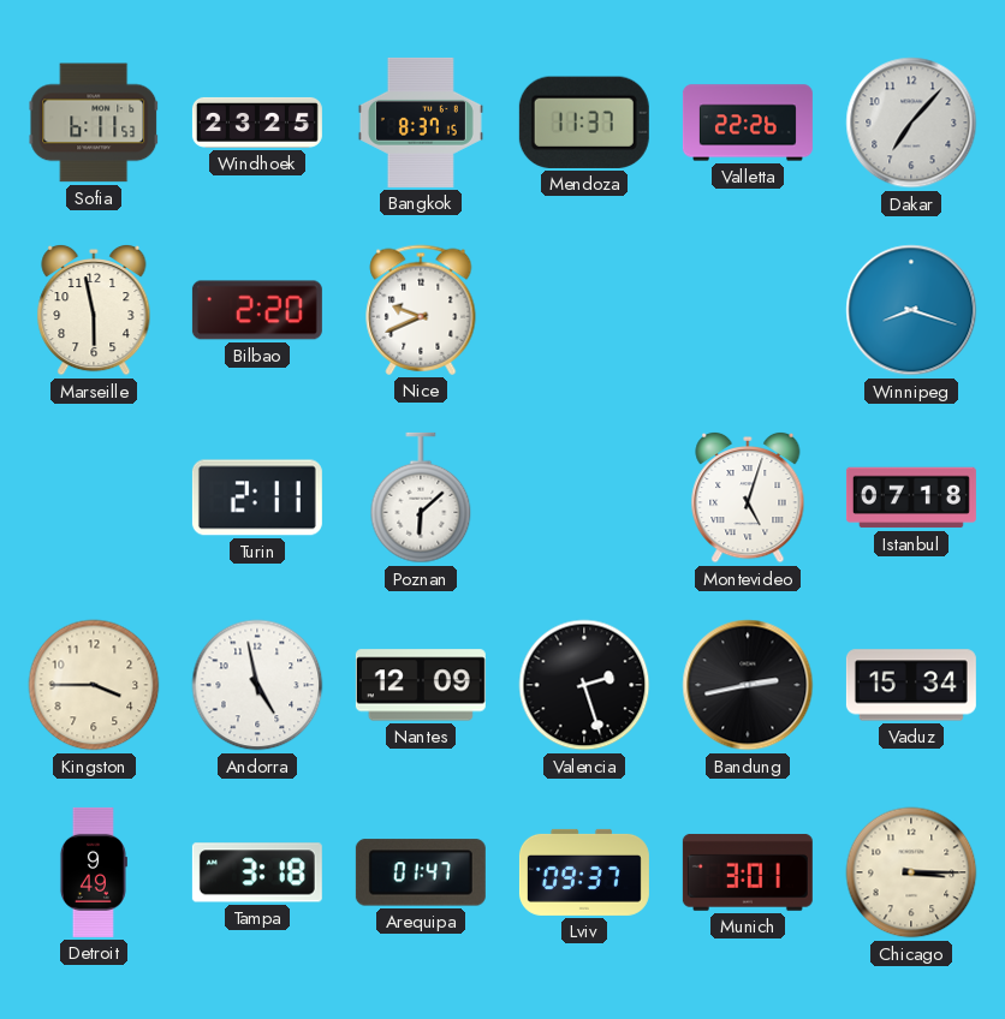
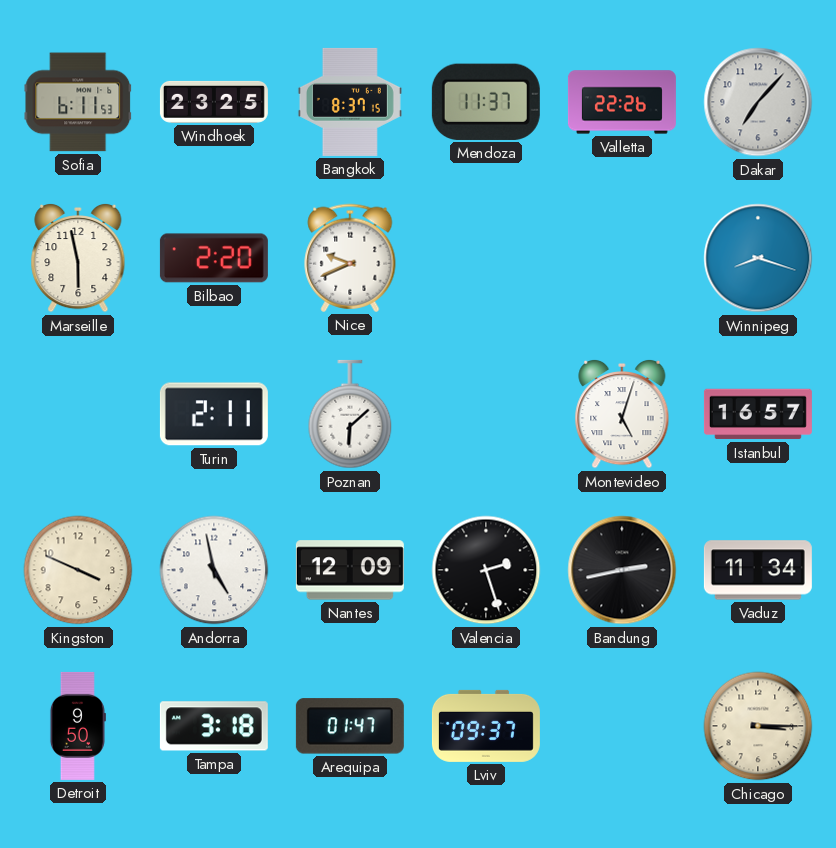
Istanbul: 07:18 -> 16:57 (758, 414)
Kingston: 3:45 -> 3:49 (78, 570)
Vaduz: 15:34 -> 11:34 (758, 570)
Detroit: 9:49 -> 9:50 (77, 726)
Munich: 3:01 -> none (748, 872)
